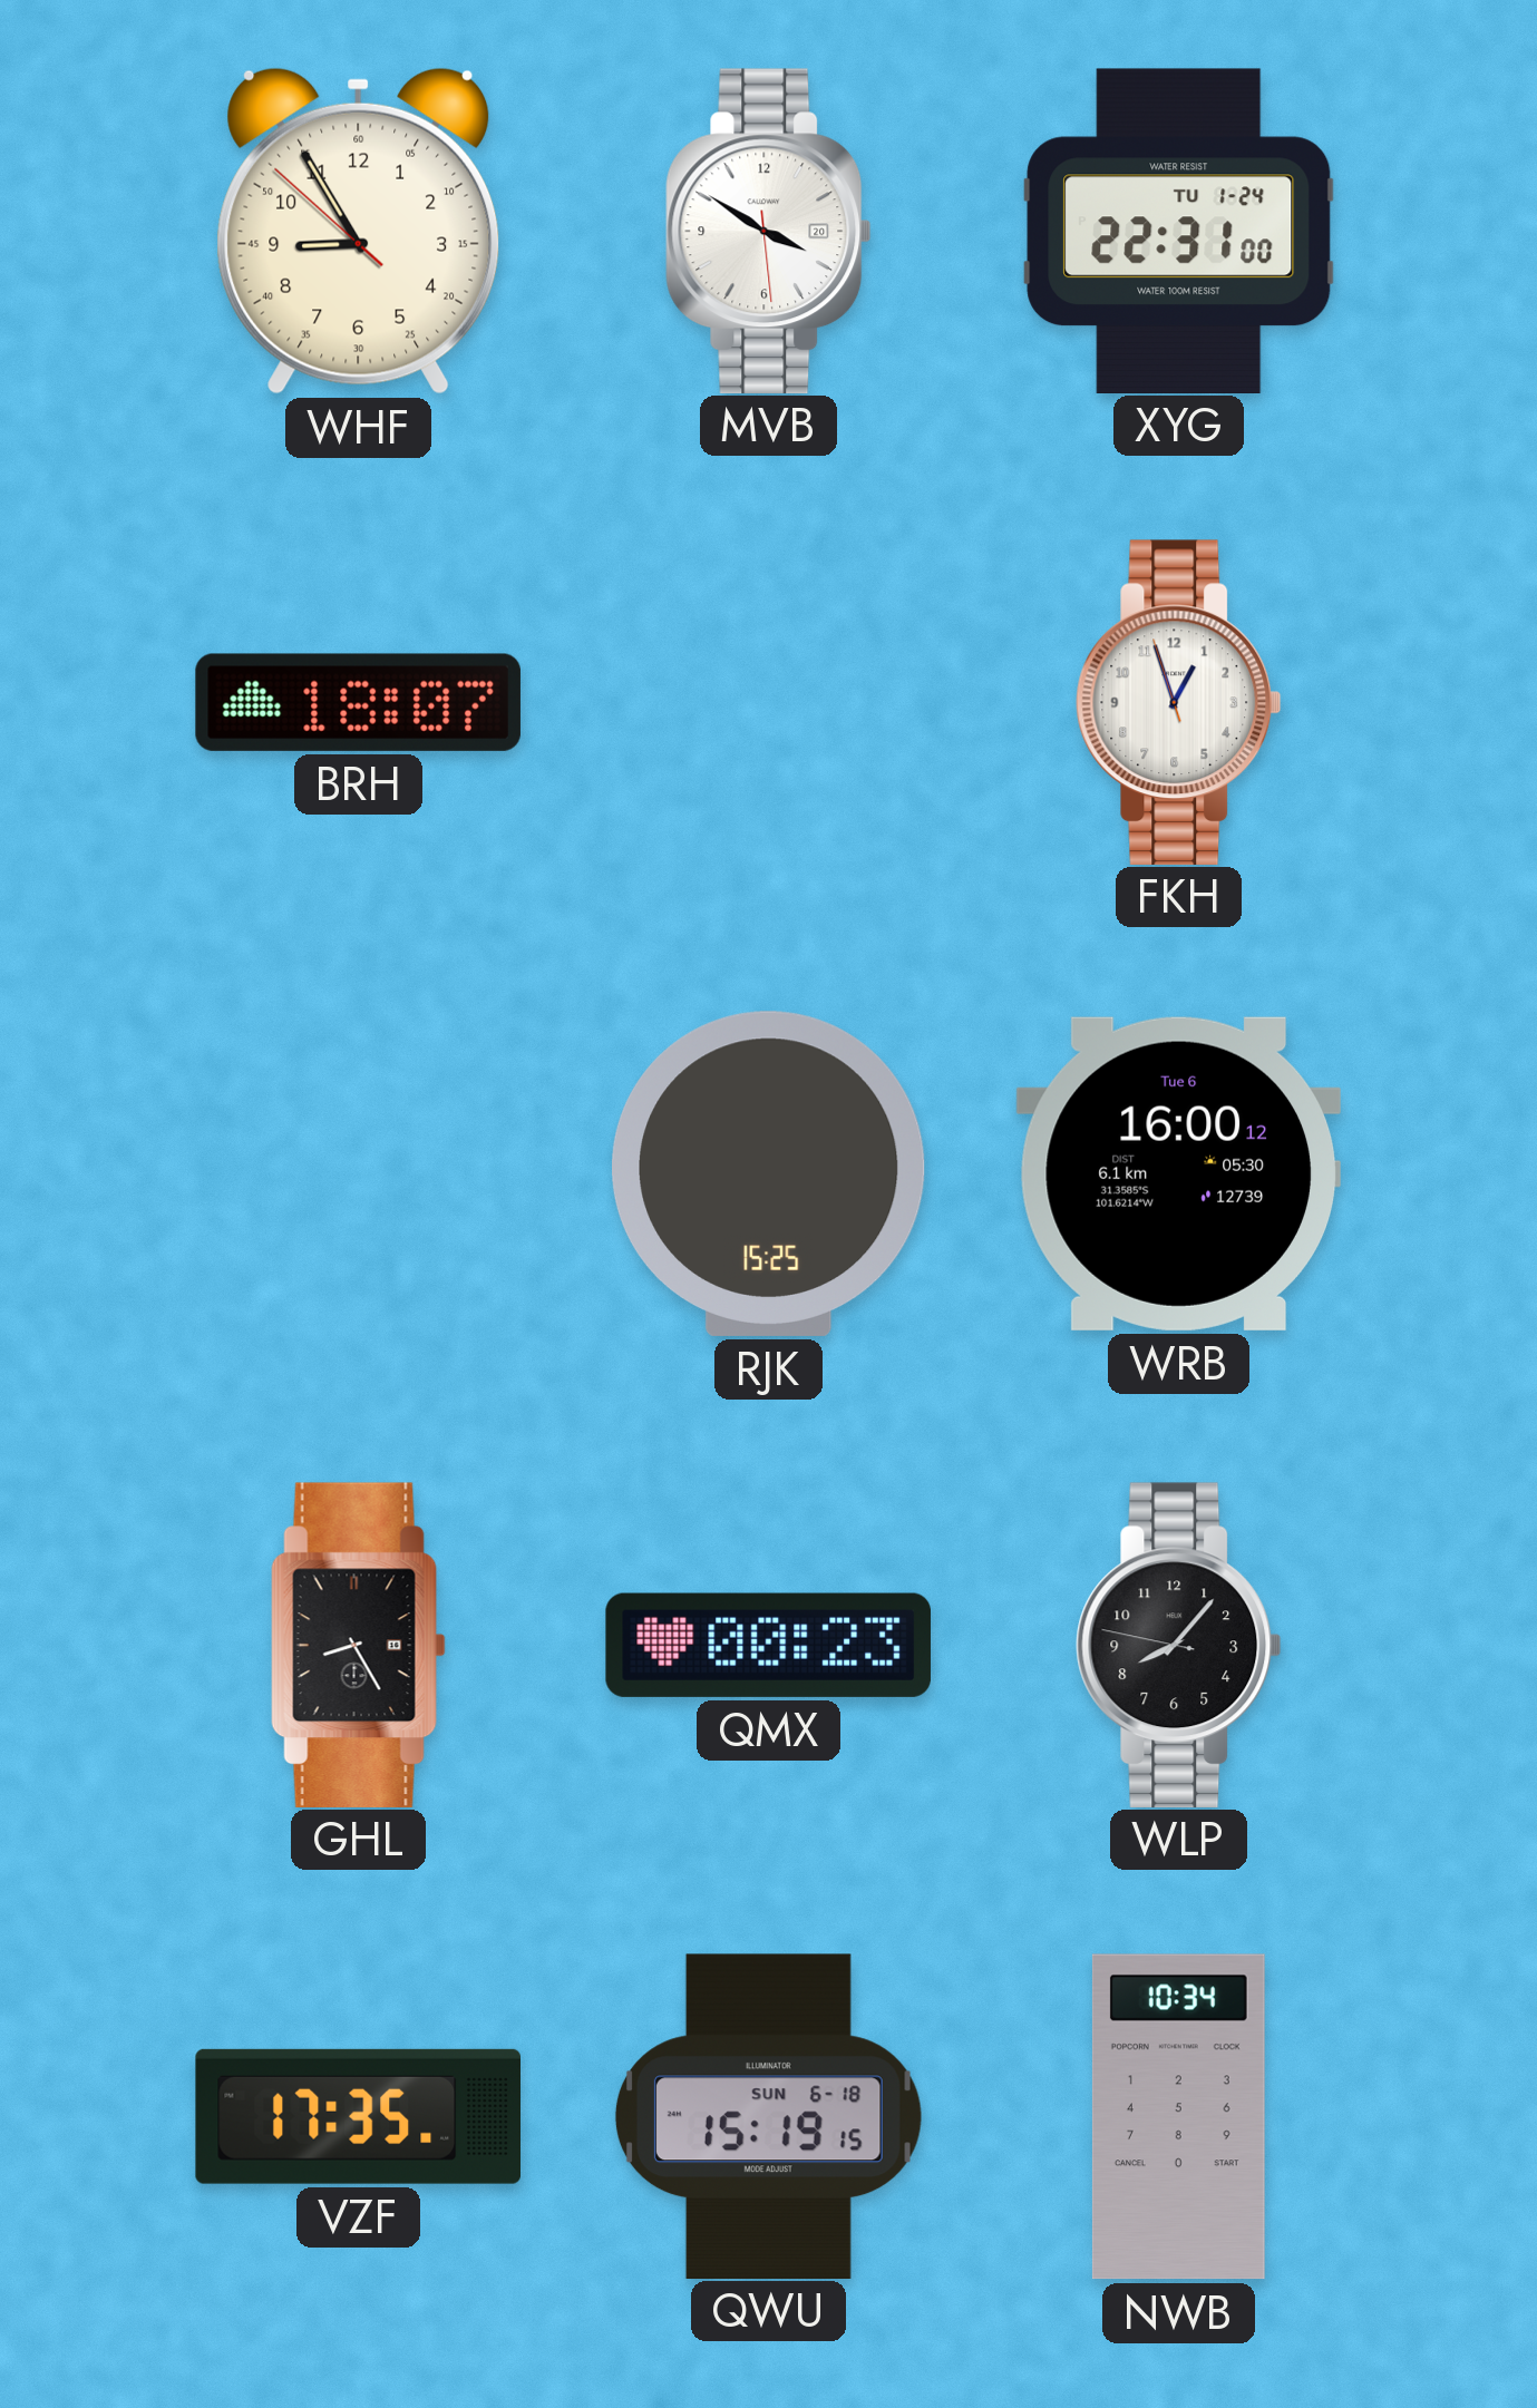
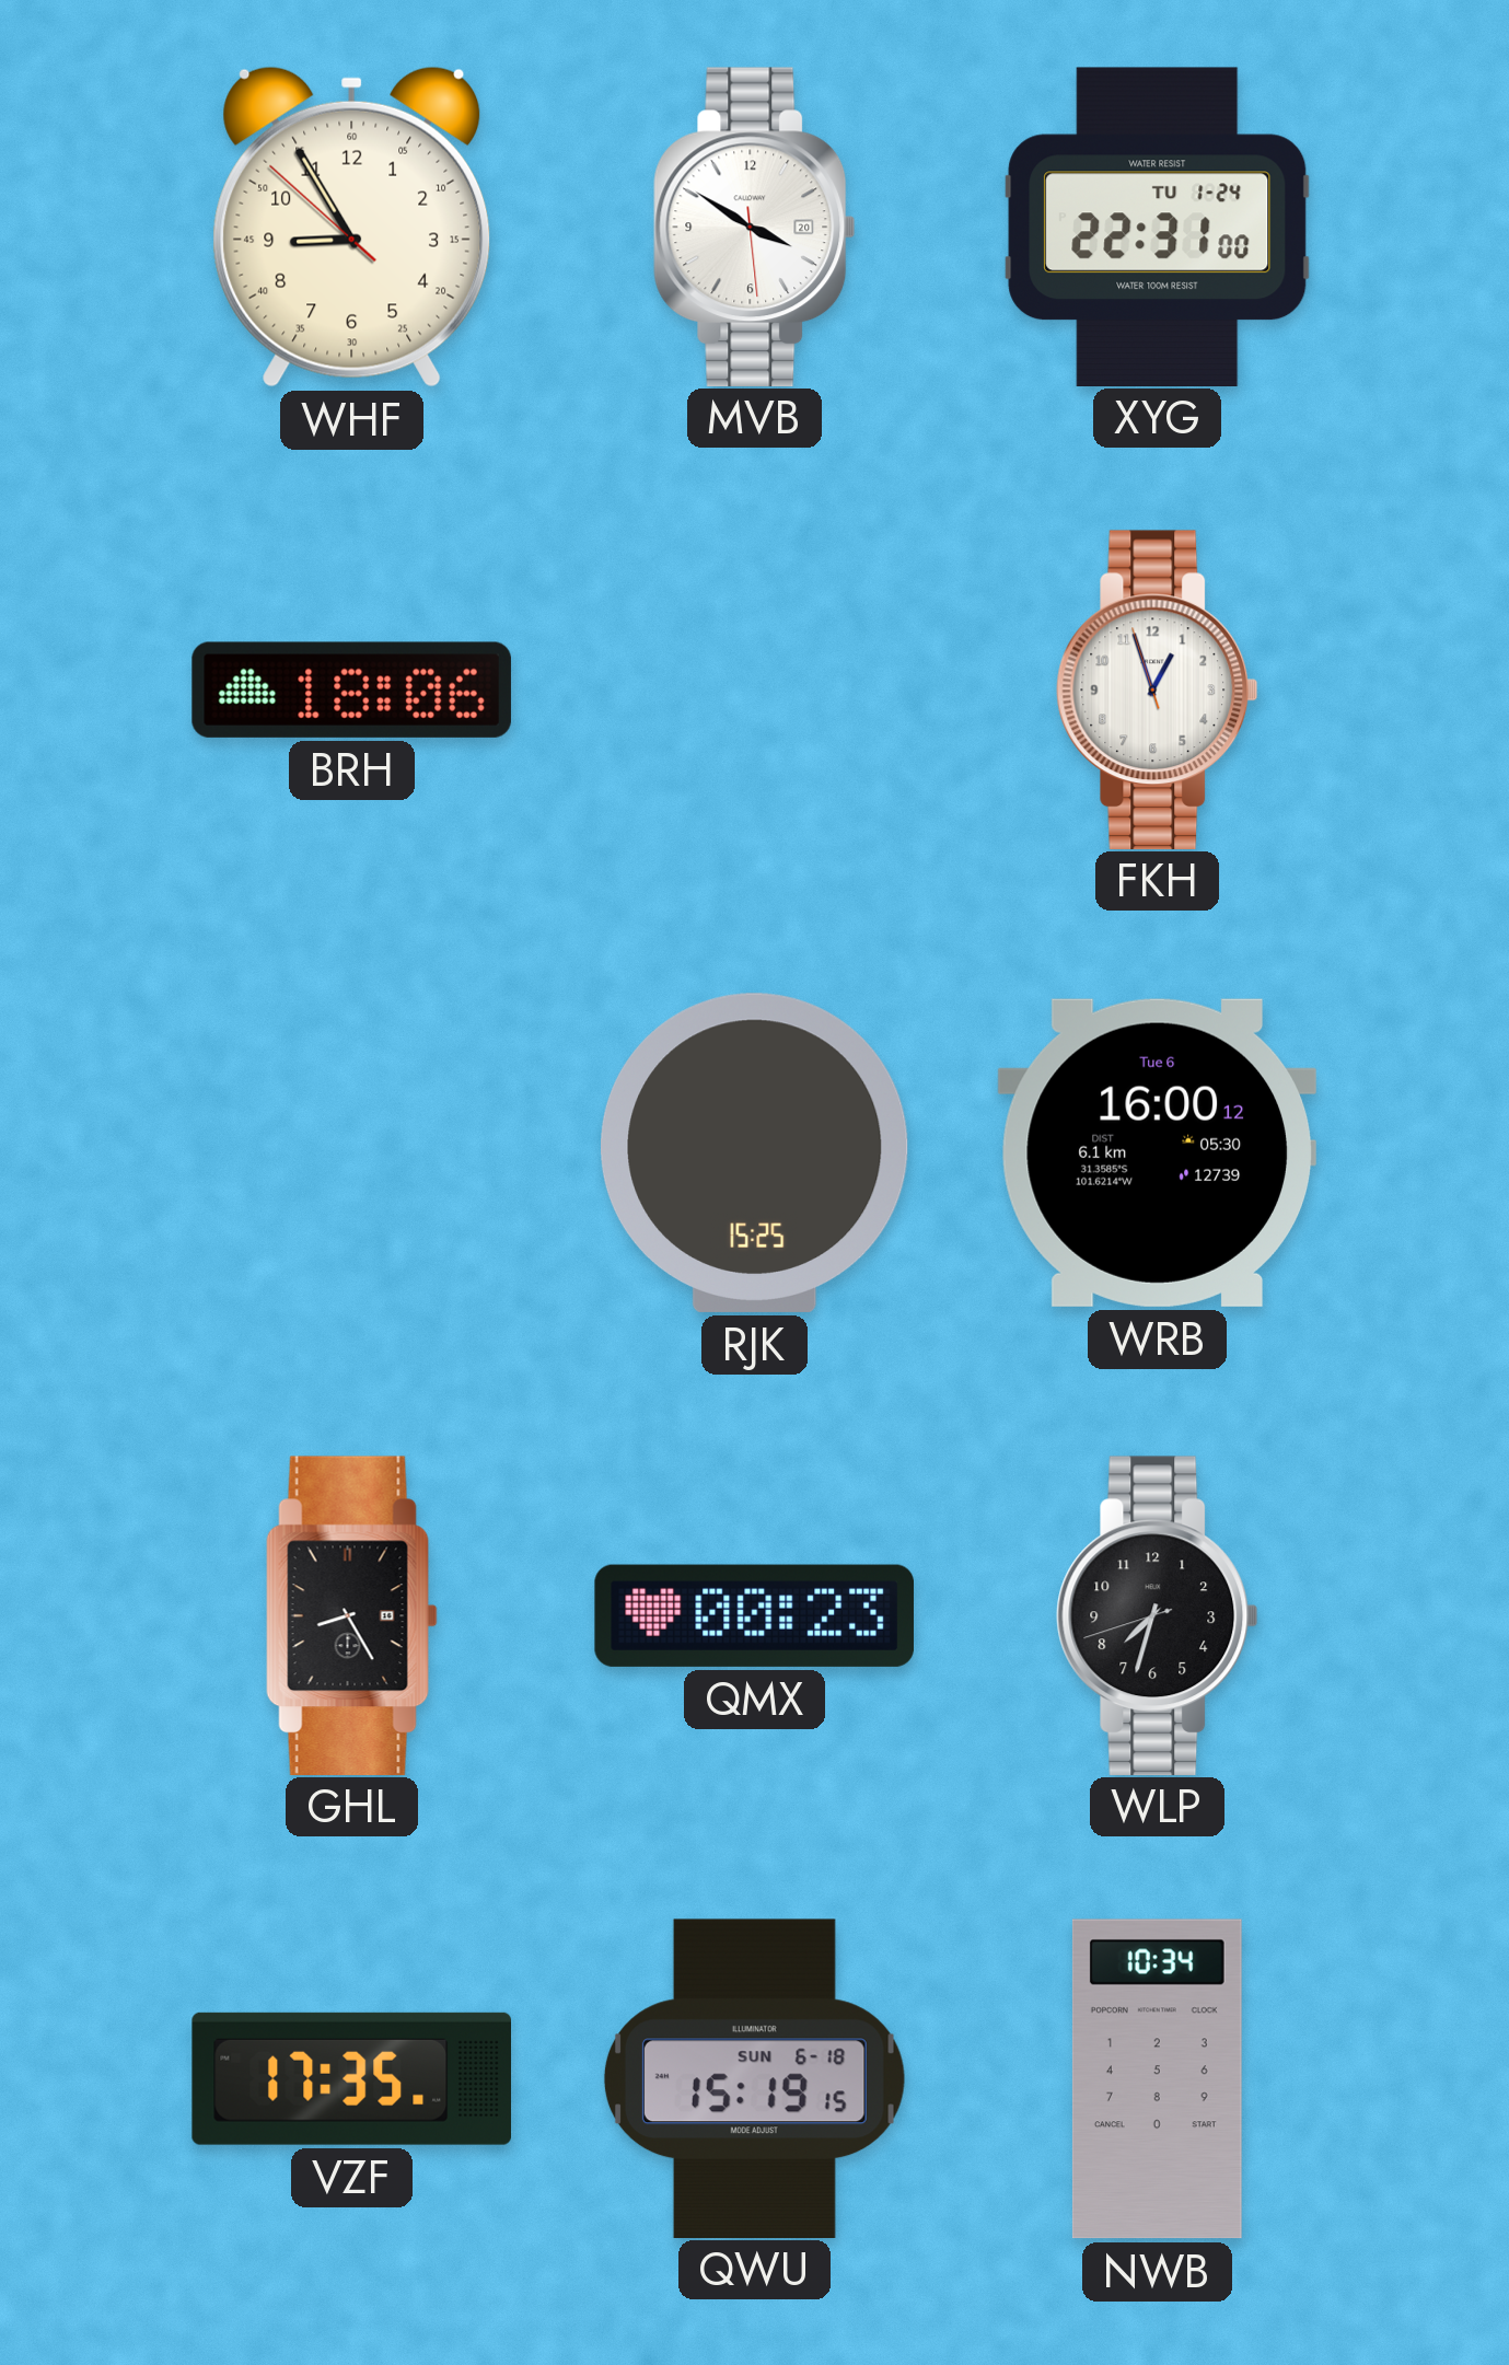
BRH: 18:07 -> 18:06 (351, 689)
WLP: 8:06 -> 7:32 (1158, 1615)
